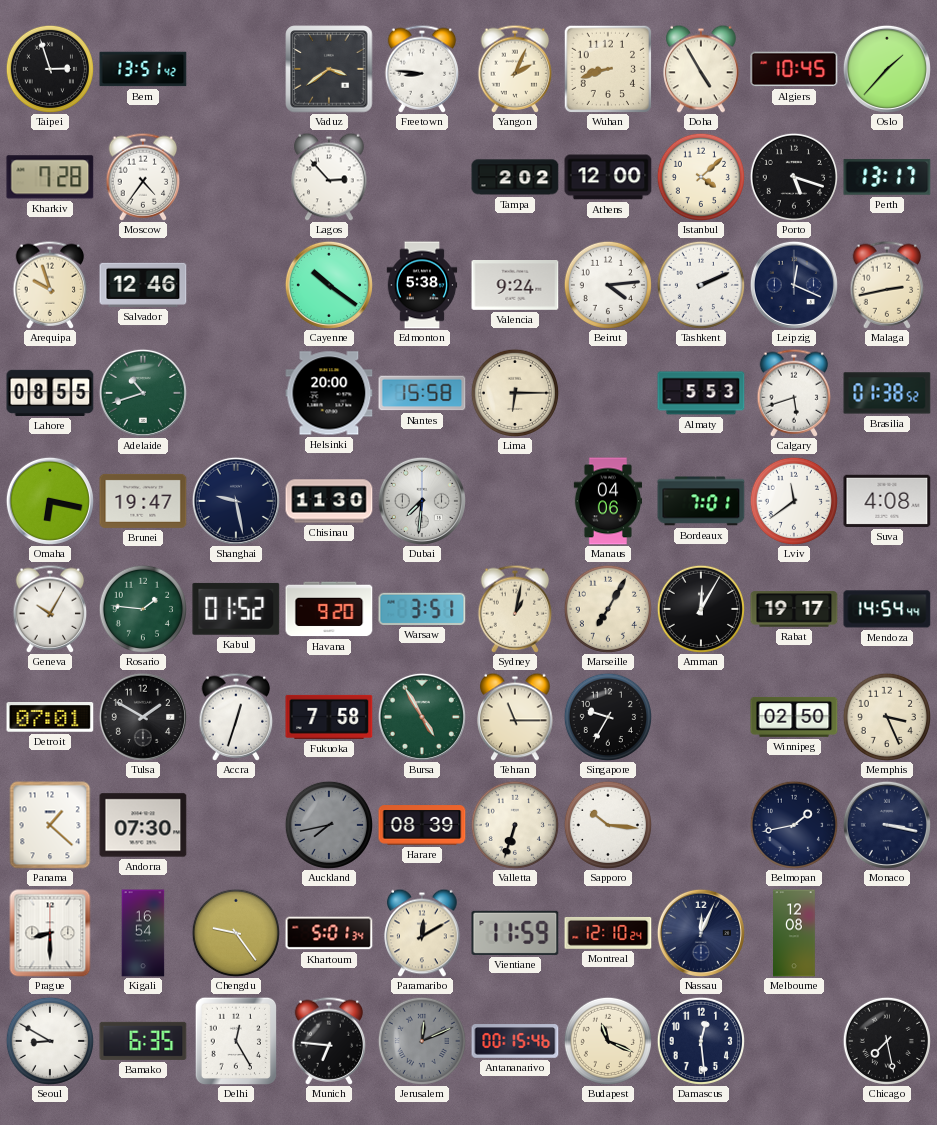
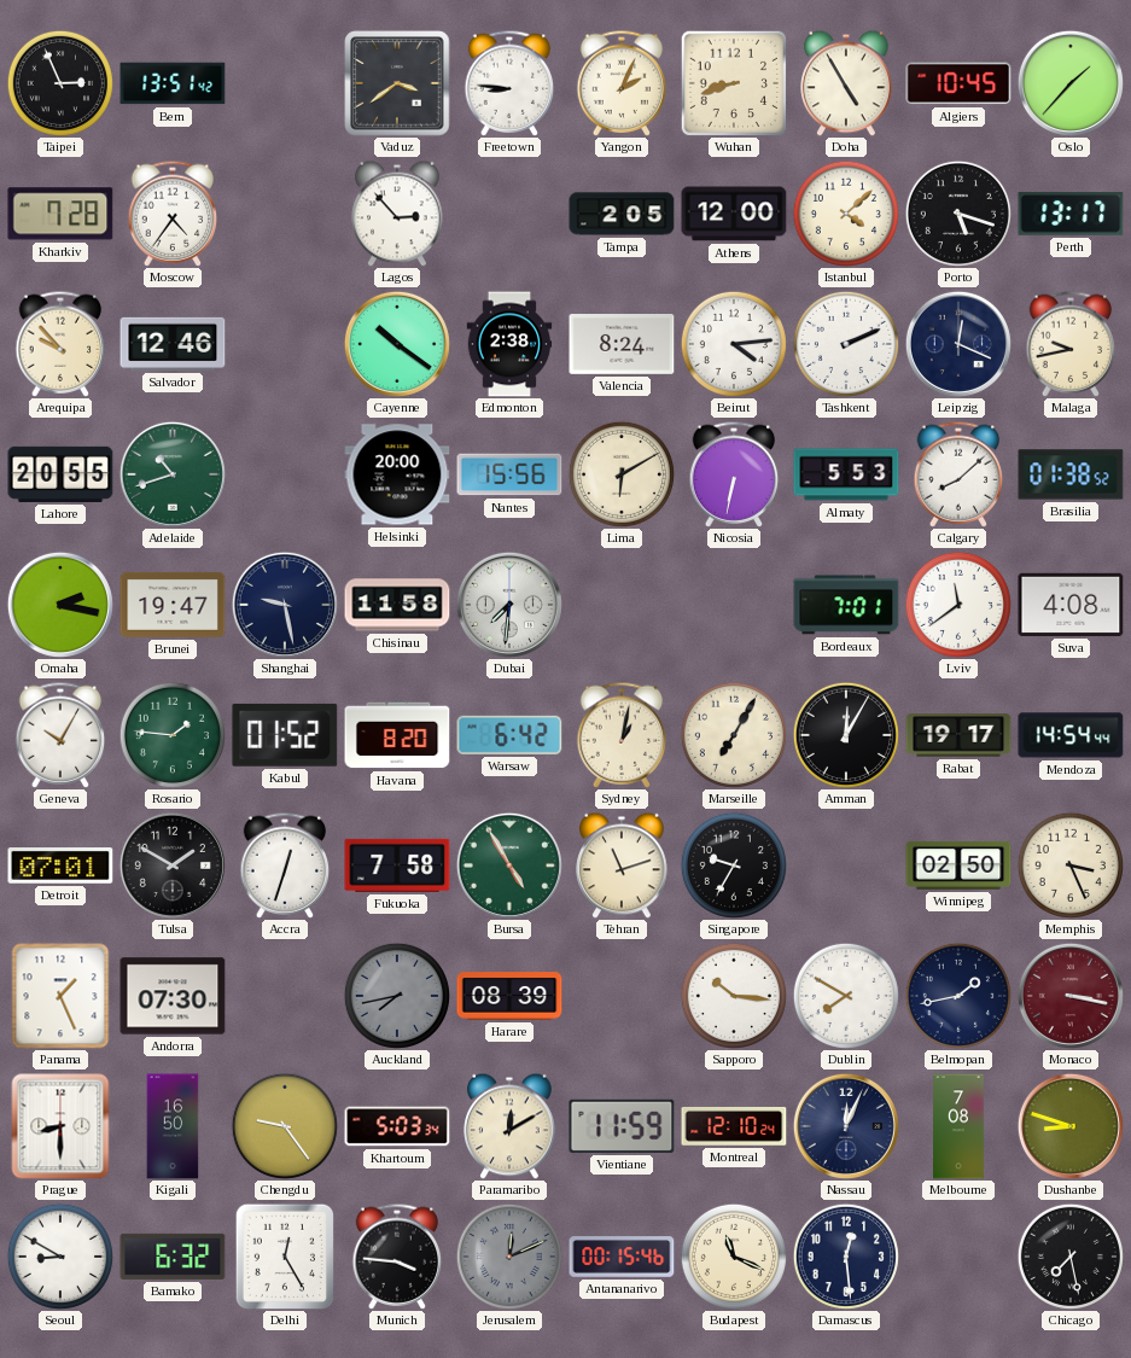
Taipei: 2:57 -> 2:56 (60, 83)
Tampa: 2:02 -> 2:05 (622, 214)
Arequipa: 9:57 -> 9:53 (60, 344)
Edmonton: 5:38 -> 2:38 (509, 344)
Valencia: 9:24 -> 8:24 (622, 345)
Malaga: 2:43 -> 9:43 (1071, 344)
Lahore: 08:55 -> 20:55 (60, 474)
Nantes: 15:58 -> 15:56 (509, 474)
Lima: 6:15 -> 6:10 (622, 474)
Nicosia: none -> 6:32 (734, 474)
Calgary: 5:42 -> 8:08 (958, 474)
Omaha: 6:17 -> 2:17 (60, 605)
Chisinau: 11:30 -> 11:58 (397, 605)
Manaus: 04:06 -> none (607, 501)
Havana: 9:20 -> 8:20 (397, 735)
Warsaw: 3:51 -> 6:42 (509, 735)
Tehran: 11:15 -> 11:12 (622, 865)
Panama: 1:22 -> 1:26 (60, 996)
Valletta: 6:33 -> none (515, 825)
Dublin: none -> 7:50 (846, 996)
Monaco dial: navy -> burgundy (1071, 996)
Kigali: 16:54 -> 16:50 (173, 1126)
Khartoum: 5:01 -> 5:03 (397, 1126)
Melbourne: 12:08 -> 7:08 (960, 1126)
Dushanbe: none -> 8:48 (1071, 1126)
Bamako: 6:35 -> 6:32 (173, 1257)
Munich: 6:46 -> 3:46 (397, 1257)
